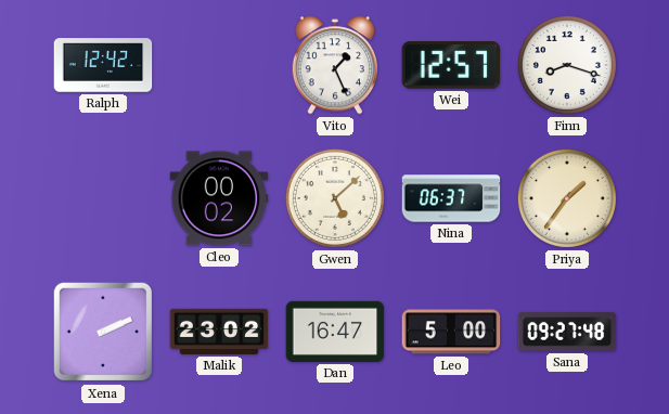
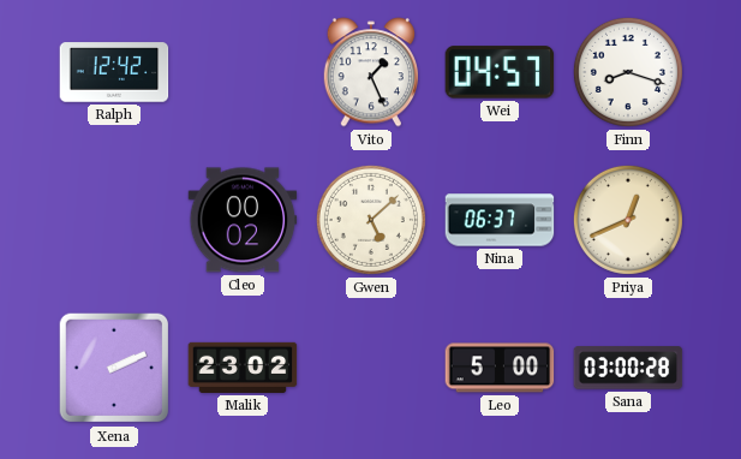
Wei: 12:57 -> 04:57 (500, 72)
Priya: 1:36 -> 12:41 (628, 220)
Dan: 16:47 -> none (335, 332)
Sana: 09:27 -> 03:00 (628, 368)
